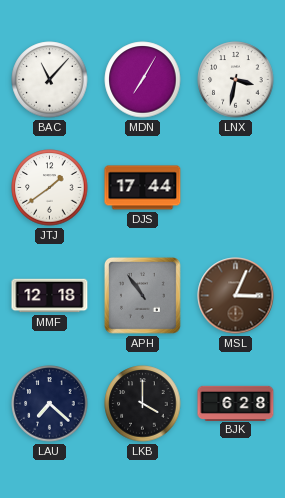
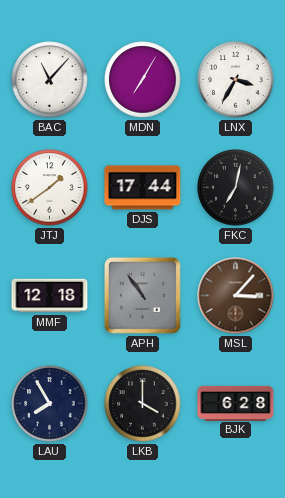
LNX: 3:32 -> 3:35 (236, 80)
FKC: none -> 7:02 (236, 188)
MSL: 3:04 -> 3:07 (236, 296)
LAU: 7:22 -> 7:55 (50, 404)
